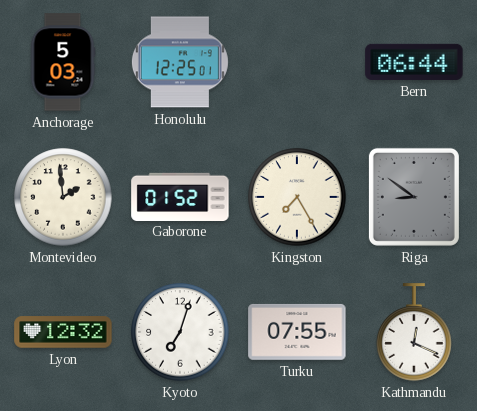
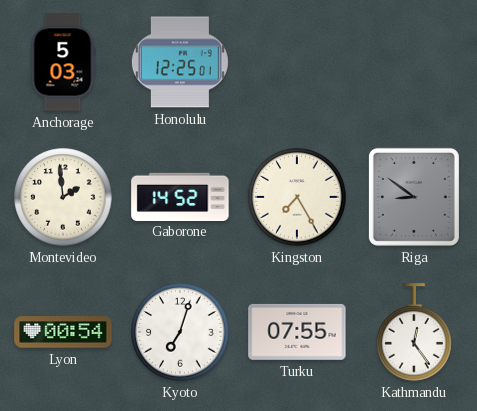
Bern: 06:44 -> none (414, 62)
Gaborone: 01:52 -> 14:52 (180, 196)
Lyon: 12:32 -> 00:54 (63, 332)
Kathmandu: 12:19 -> 12:24 (414, 332)
